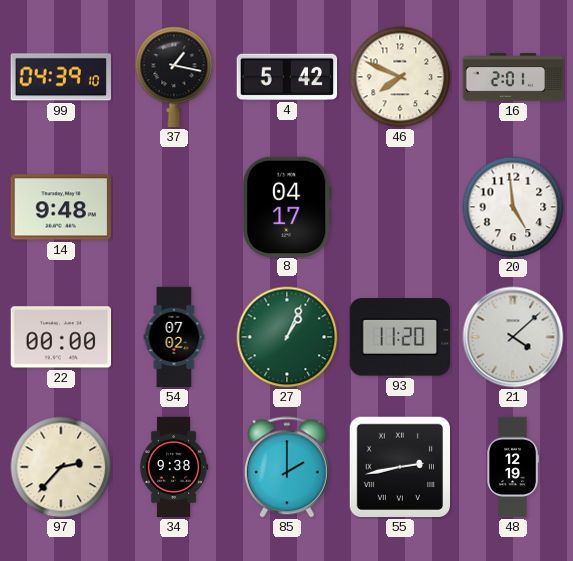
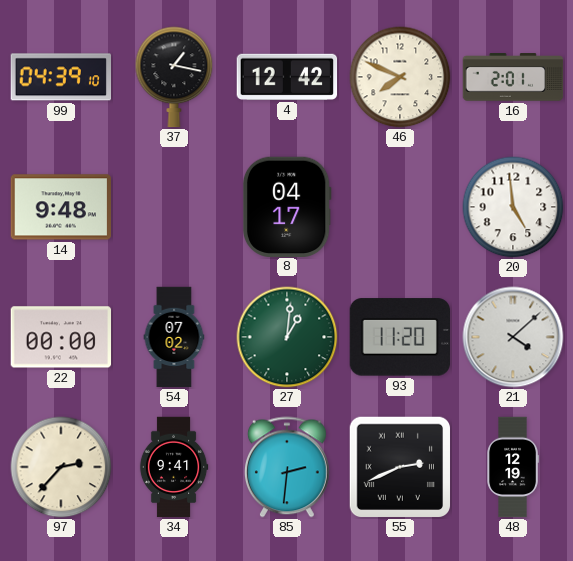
4: 5:42 -> 12:42 (287, 77)
27: 1:04 -> 1:01 (287, 337)
34: 9:38 -> 9:41 (174, 467)
85: 2:00 -> 2:31 (287, 467)
55: 2:43 -> 2:41 (399, 466)
